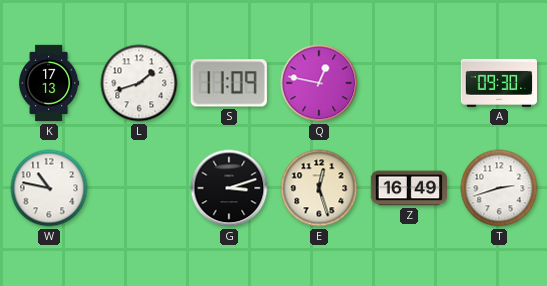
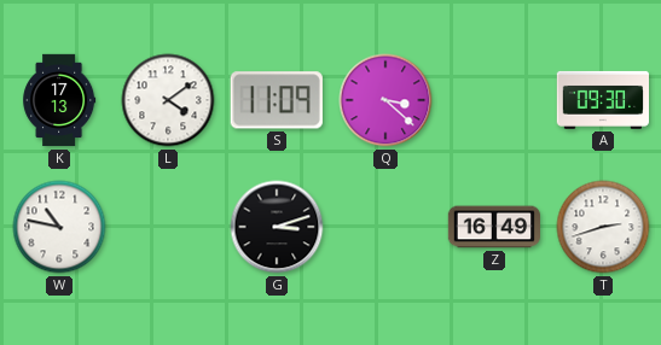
L: 1:42 -> 4:09 (168, 100)
Q: 12:47 -> 3:22 (385, 100)
E: 12:27 -> none (319, 188)
